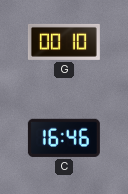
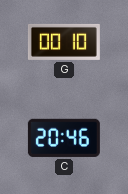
C: 16:46 -> 20:46 (64, 138)
